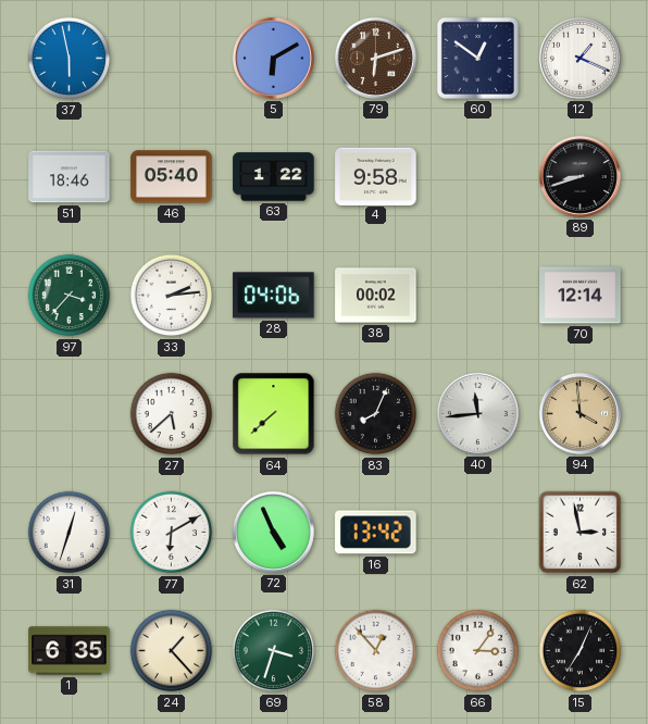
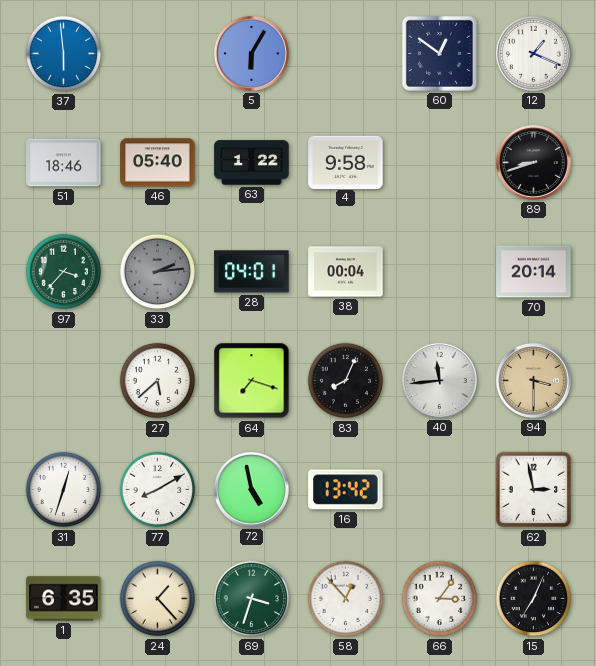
37: 5:58 -> 5:59 (64, 54)
5: 6:10 -> 6:05 (251, 53)
79: 6:12 -> none (375, 58)
33 dial: white -> grey (158, 272)
28: 04:06 -> 04:01 (252, 272)
38: 00:02 -> 00:04 (346, 272)
70: 12:14 -> 20:14 (534, 272)
64: 7:38 -> 7:18 (252, 381)
94: 3:59 -> 3:30 (533, 380)
77: 6:10 -> 8:10 (158, 490)
72: 4:56 -> 4:58 (251, 489)
